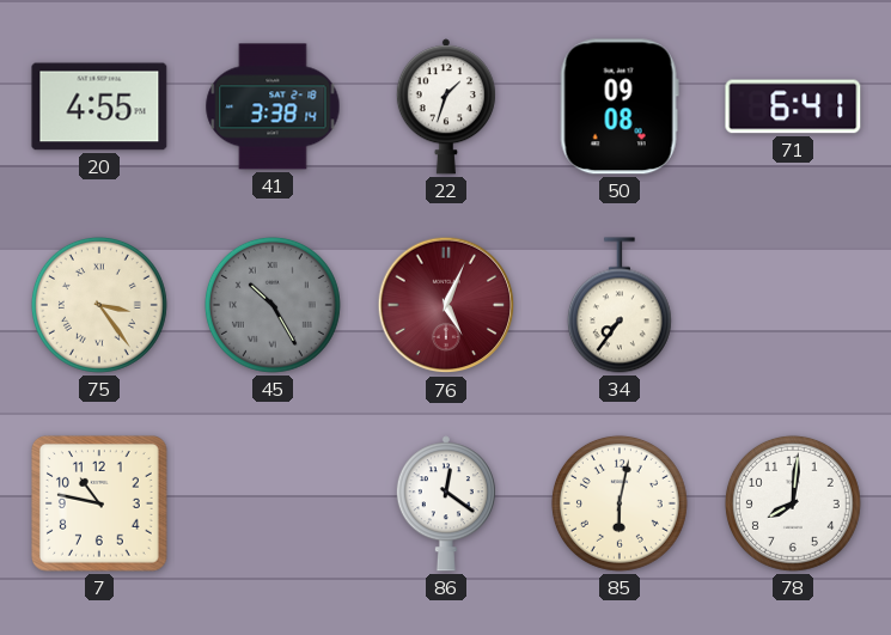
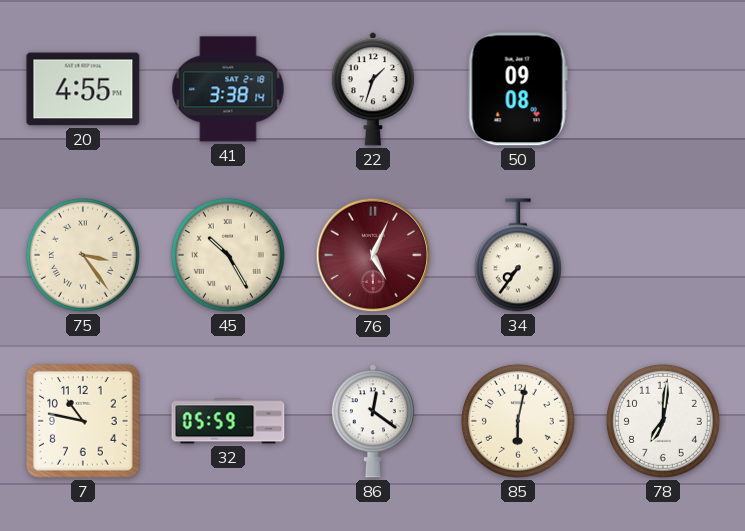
71: 6:41 -> none (793, 106)
45 dial: grey -> cream (228, 255)
32: none -> 05:59 (228, 421)
78: 8:01 -> 7:01 (663, 421)
